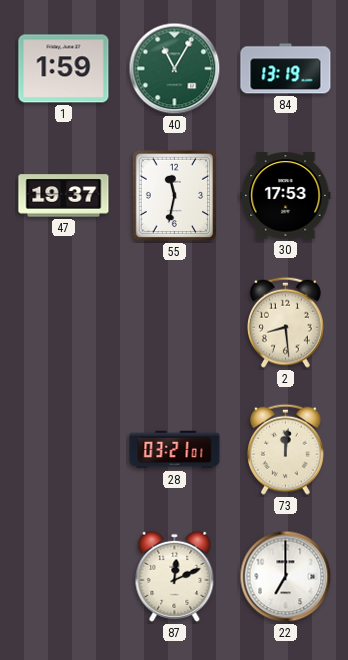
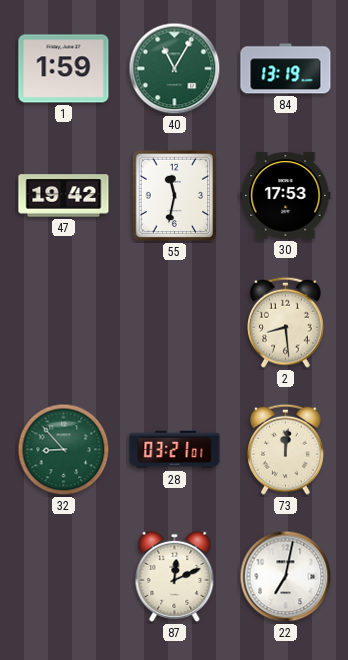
47: 19:37 -> 19:42 (64, 196)
32: none -> 8:53 (64, 450)
22: 7:00 -> 7:02 (286, 577)
